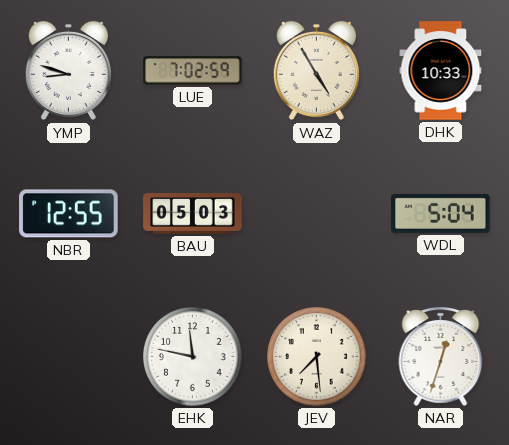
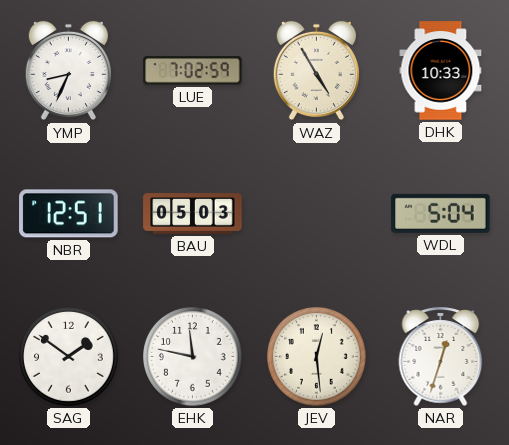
YMP: 8:48 -> 8:34 (68, 71)
NBR: 12:55 -> 12:51 (69, 214)
SAG: none -> 1:51 (69, 357)
JEV: 7:29 -> 12:29 (317, 357)
